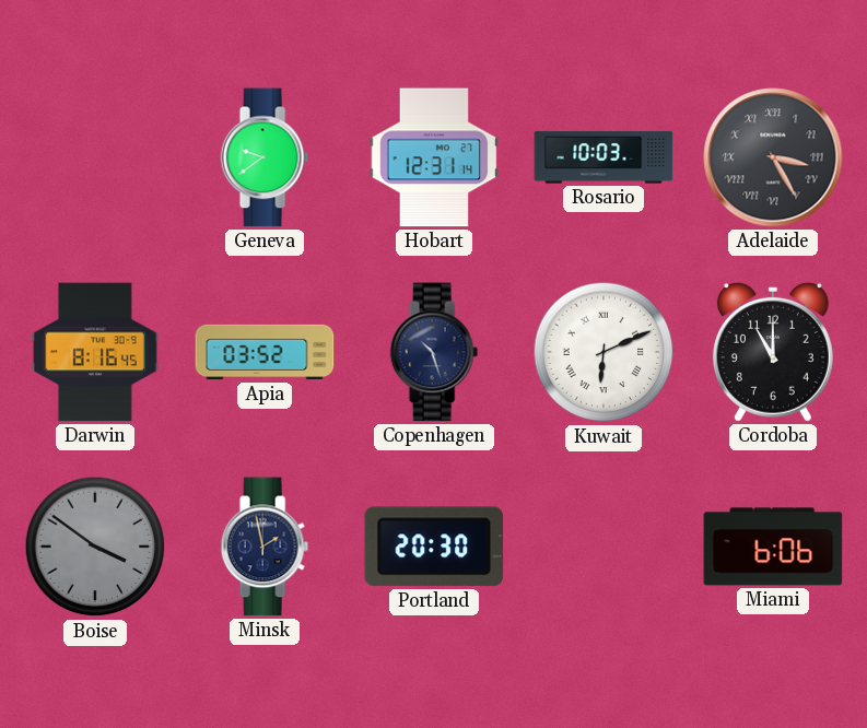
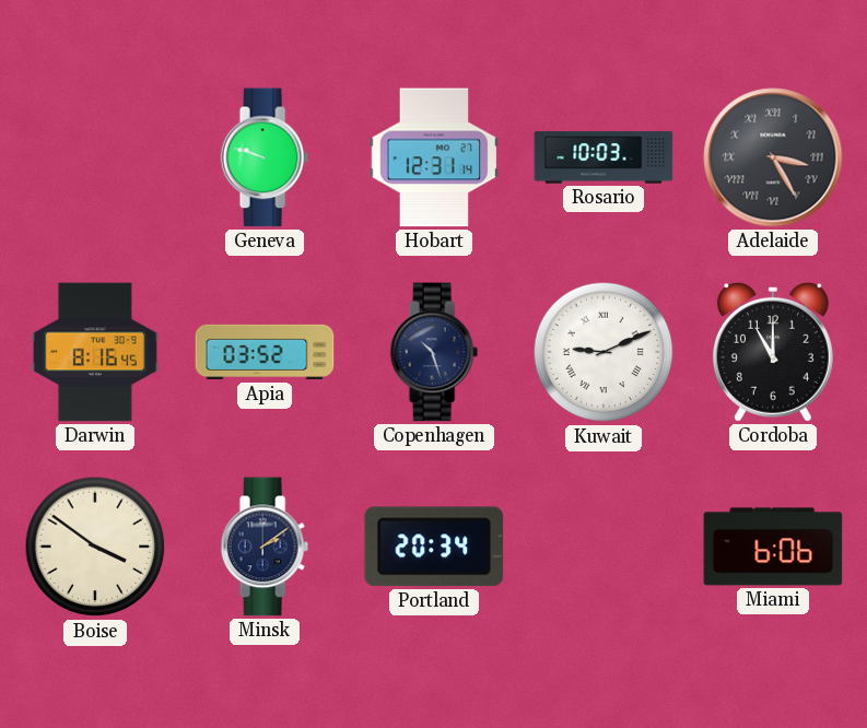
Geneva: 9:39 -> 9:48 (265, 157)
Kuwait: 6:11 -> 9:11 (604, 352)
Boise dial: grey -> cream (95, 547)
Minsk: 1:58 -> 2:09 (265, 547)
Portland: 20:30 -> 20:34 (434, 547)
